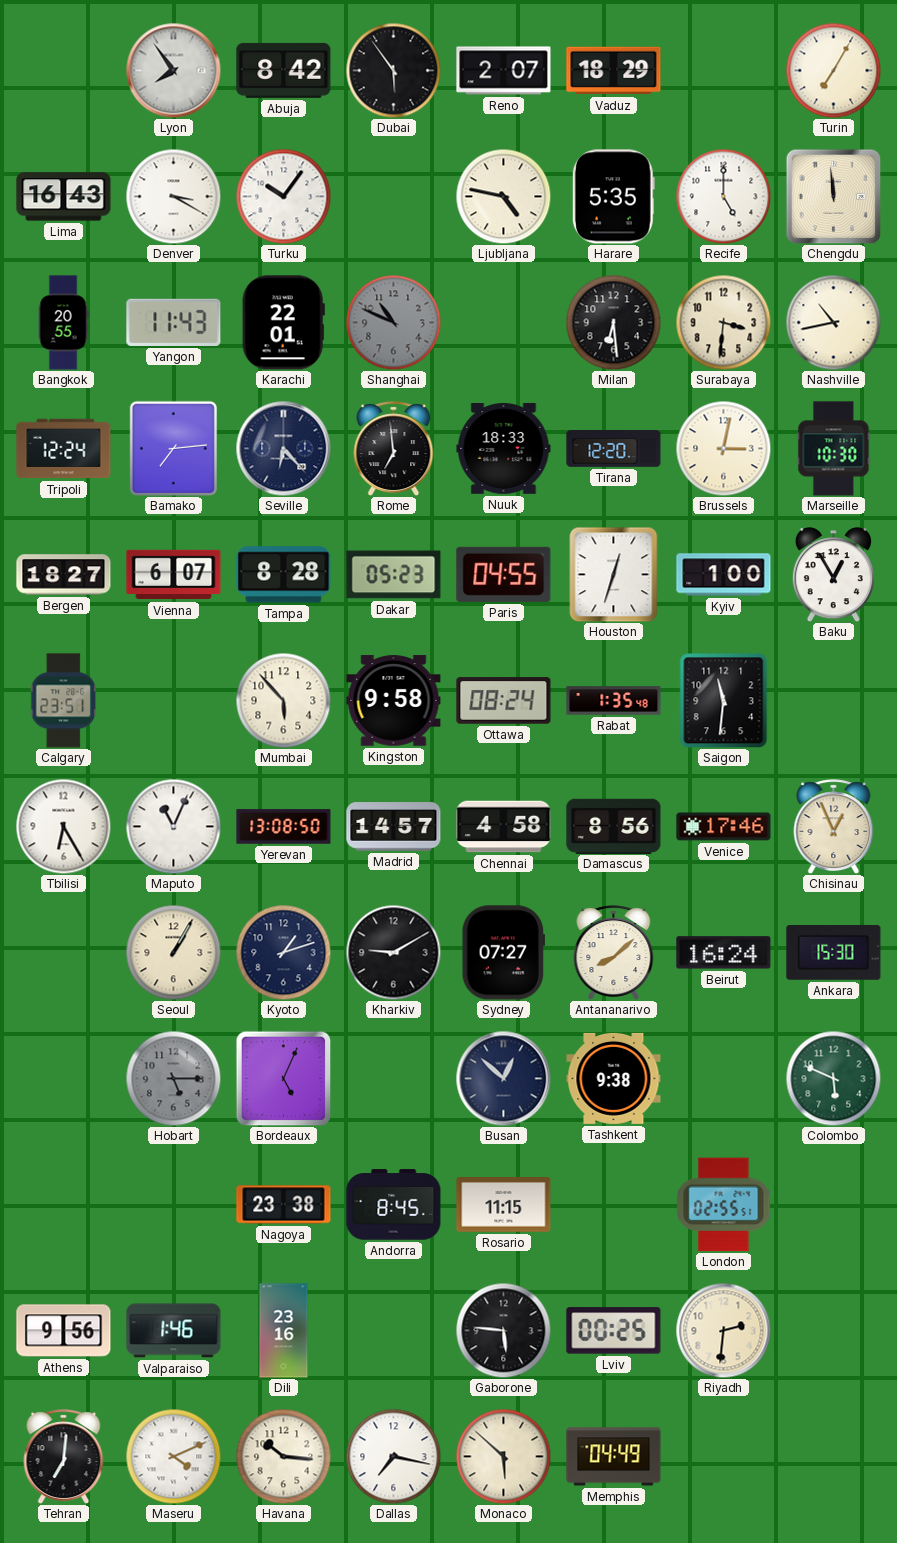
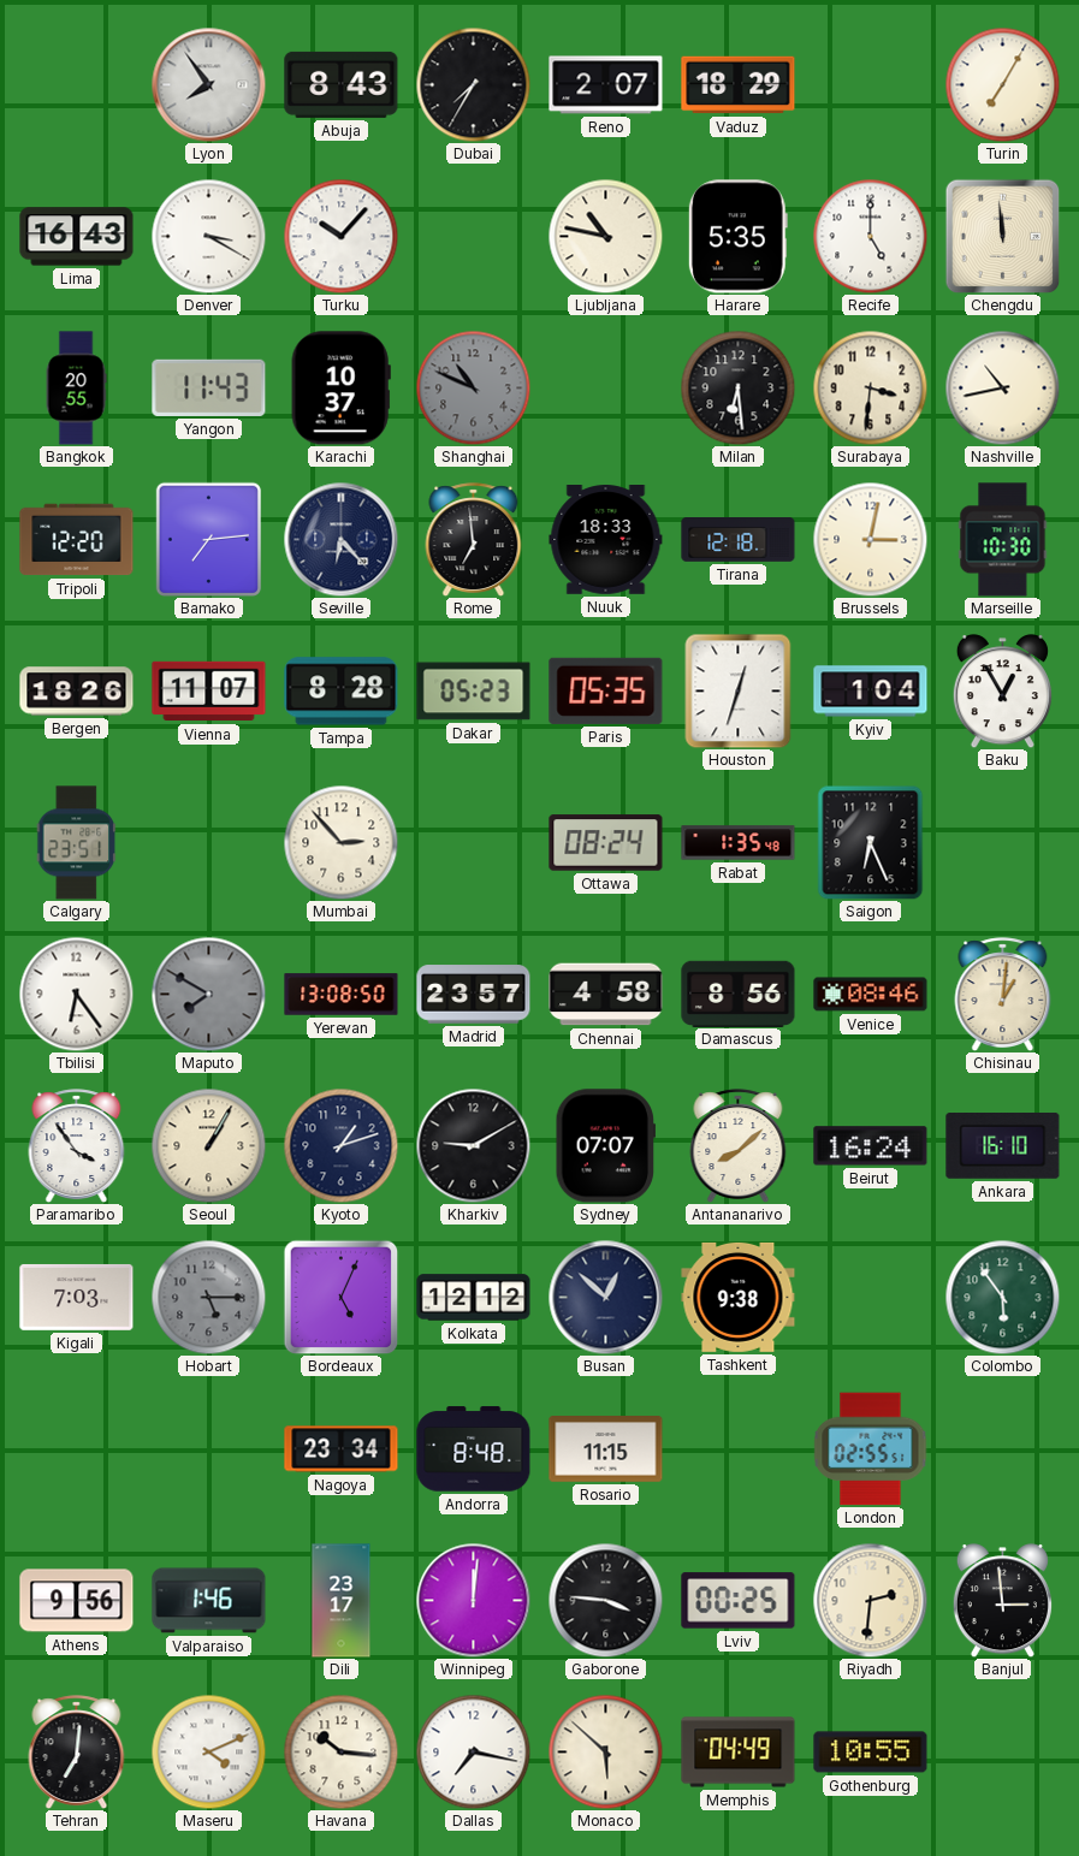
Abuja: 8:42 -> 8:43 (342, 84)
Dubai: 5:54 -> 7:35 (473, 84)
Turku: 10:06 -> 10:07 (340, 236)
Ljubljana: 4:47 -> 10:47 (605, 236)
Karachi: 22:01 -> 10:37 (340, 389)
Tripoli: 12:24 -> 12:20 (77, 540)
Tirana: 12:20 -> 12:18 (739, 540)
Bergen: 18:27 -> 18:26 (77, 692)
Vienna: 6:07 -> 11:07 (209, 692)
Paris: 04:55 -> 05:35 (606, 690)
Kyiv: 1:00 -> 1:04 (871, 692)
Mumbai: 5:53 -> 2:53 (340, 842)
Kingston: 9:58 -> none (394, 701)
Saigon: 11:31 -> 6:26 (871, 842)
Tbilisi: 6:25 -> 6:24 (76, 994)
Maputo: 11:04 -> 7:50 (208, 994)
Maputo dial: white -> grey (208, 994)
Madrid: 14:57 -> 23:57 (474, 995)
Venice: 17:46 -> 08:46 (871, 995)
Chisinau: 12:56 -> 1:01 (1003, 994)
Paramaribo: none -> 3:54 (77, 1145)
Sydney: 07:27 -> 07:07 (606, 1146)
Ankara: 15:30 -> 16:10 (1003, 1146)
Kigali: none -> 7:03 (77, 1297)
Kolkata: none -> 12:12 (474, 1298)
Colombo: 5:49 -> 5:54 (1002, 1297)
Nagoya: 23:38 -> 23:34 (342, 1449)
Andorra: 8:45 -> 8:48 (474, 1449)
Dili: 23:16 -> 23:17 (342, 1601)
Winnipeg: none -> 12:01 (473, 1600)
Gaborone: 5:46 -> 3:46 (605, 1600)
Banjul: none -> 2:59 (1002, 1601)
Gothenburg: none -> 10:55 (871, 1753)
